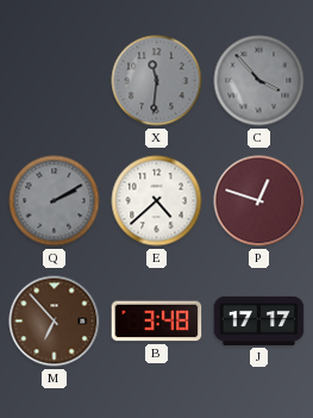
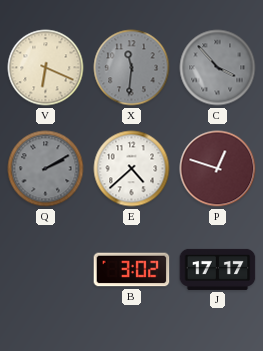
V: none -> 6:19 (46, 68)
M: 6:53 -> none (55, 322)
B: 3:48 -> 3:02 (132, 270)
